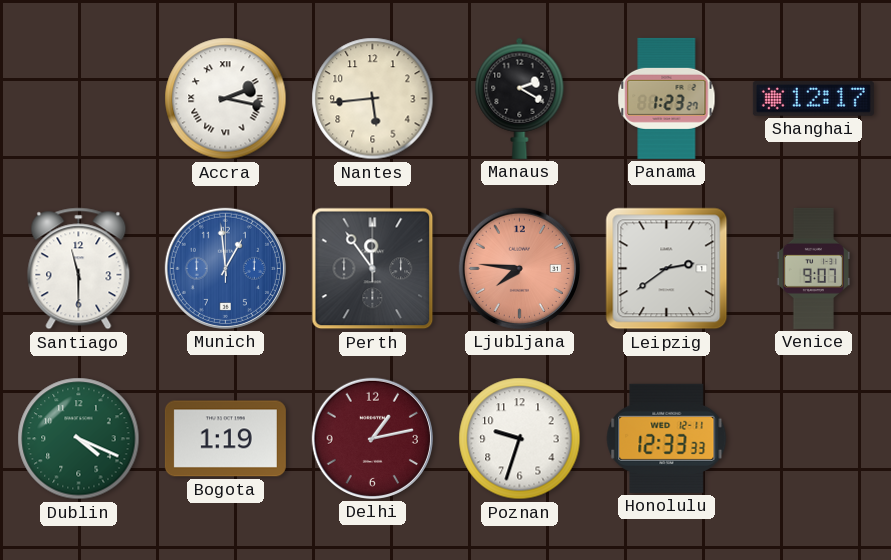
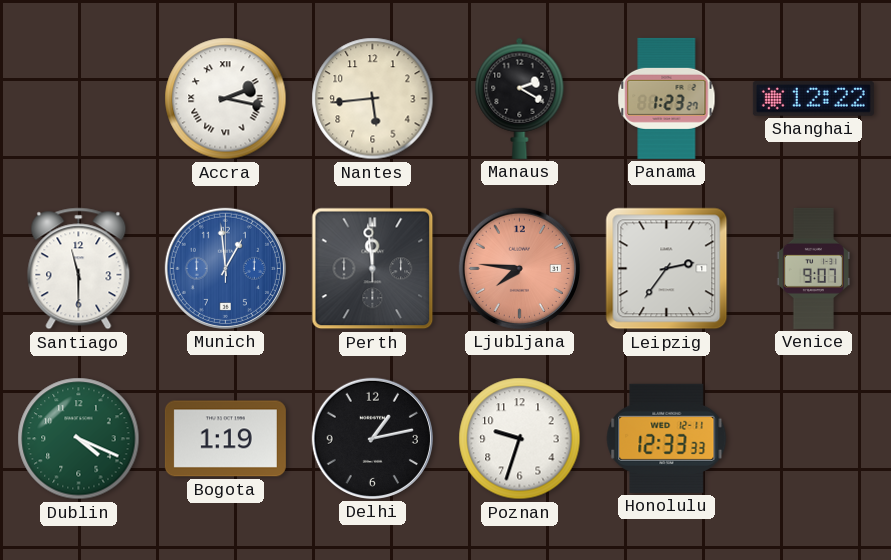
Shanghai: 12:17 -> 12:22 (813, 99)
Perth: 11:54 -> 11:59 (373, 269)
Leipzig: 2:39 -> 2:36 (667, 269)
Delhi dial: burgundy -> black (372, 438)
